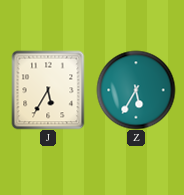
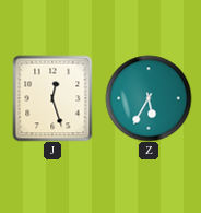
J: 5:35 -> 12:27 (52, 98)
